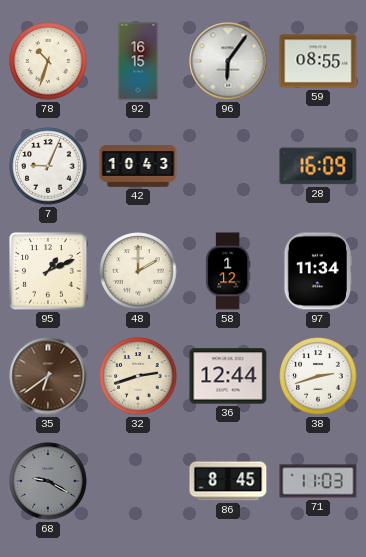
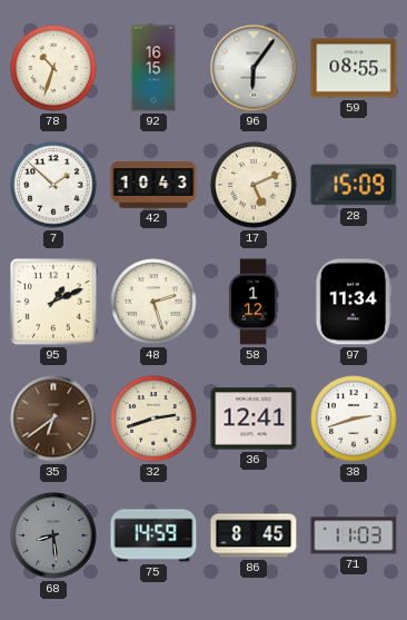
7: 9:04 -> 1:52 (53, 185)
17: none -> 5:11 (254, 185)
28: 16:09 -> 15:09 (354, 185)
48: 2:00 -> 2:27 (153, 302)
36: 12:44 -> 12:41 (254, 419)
68: 9:20 -> 8:29 (53, 535)
75: none -> 14:59 (153, 535)
